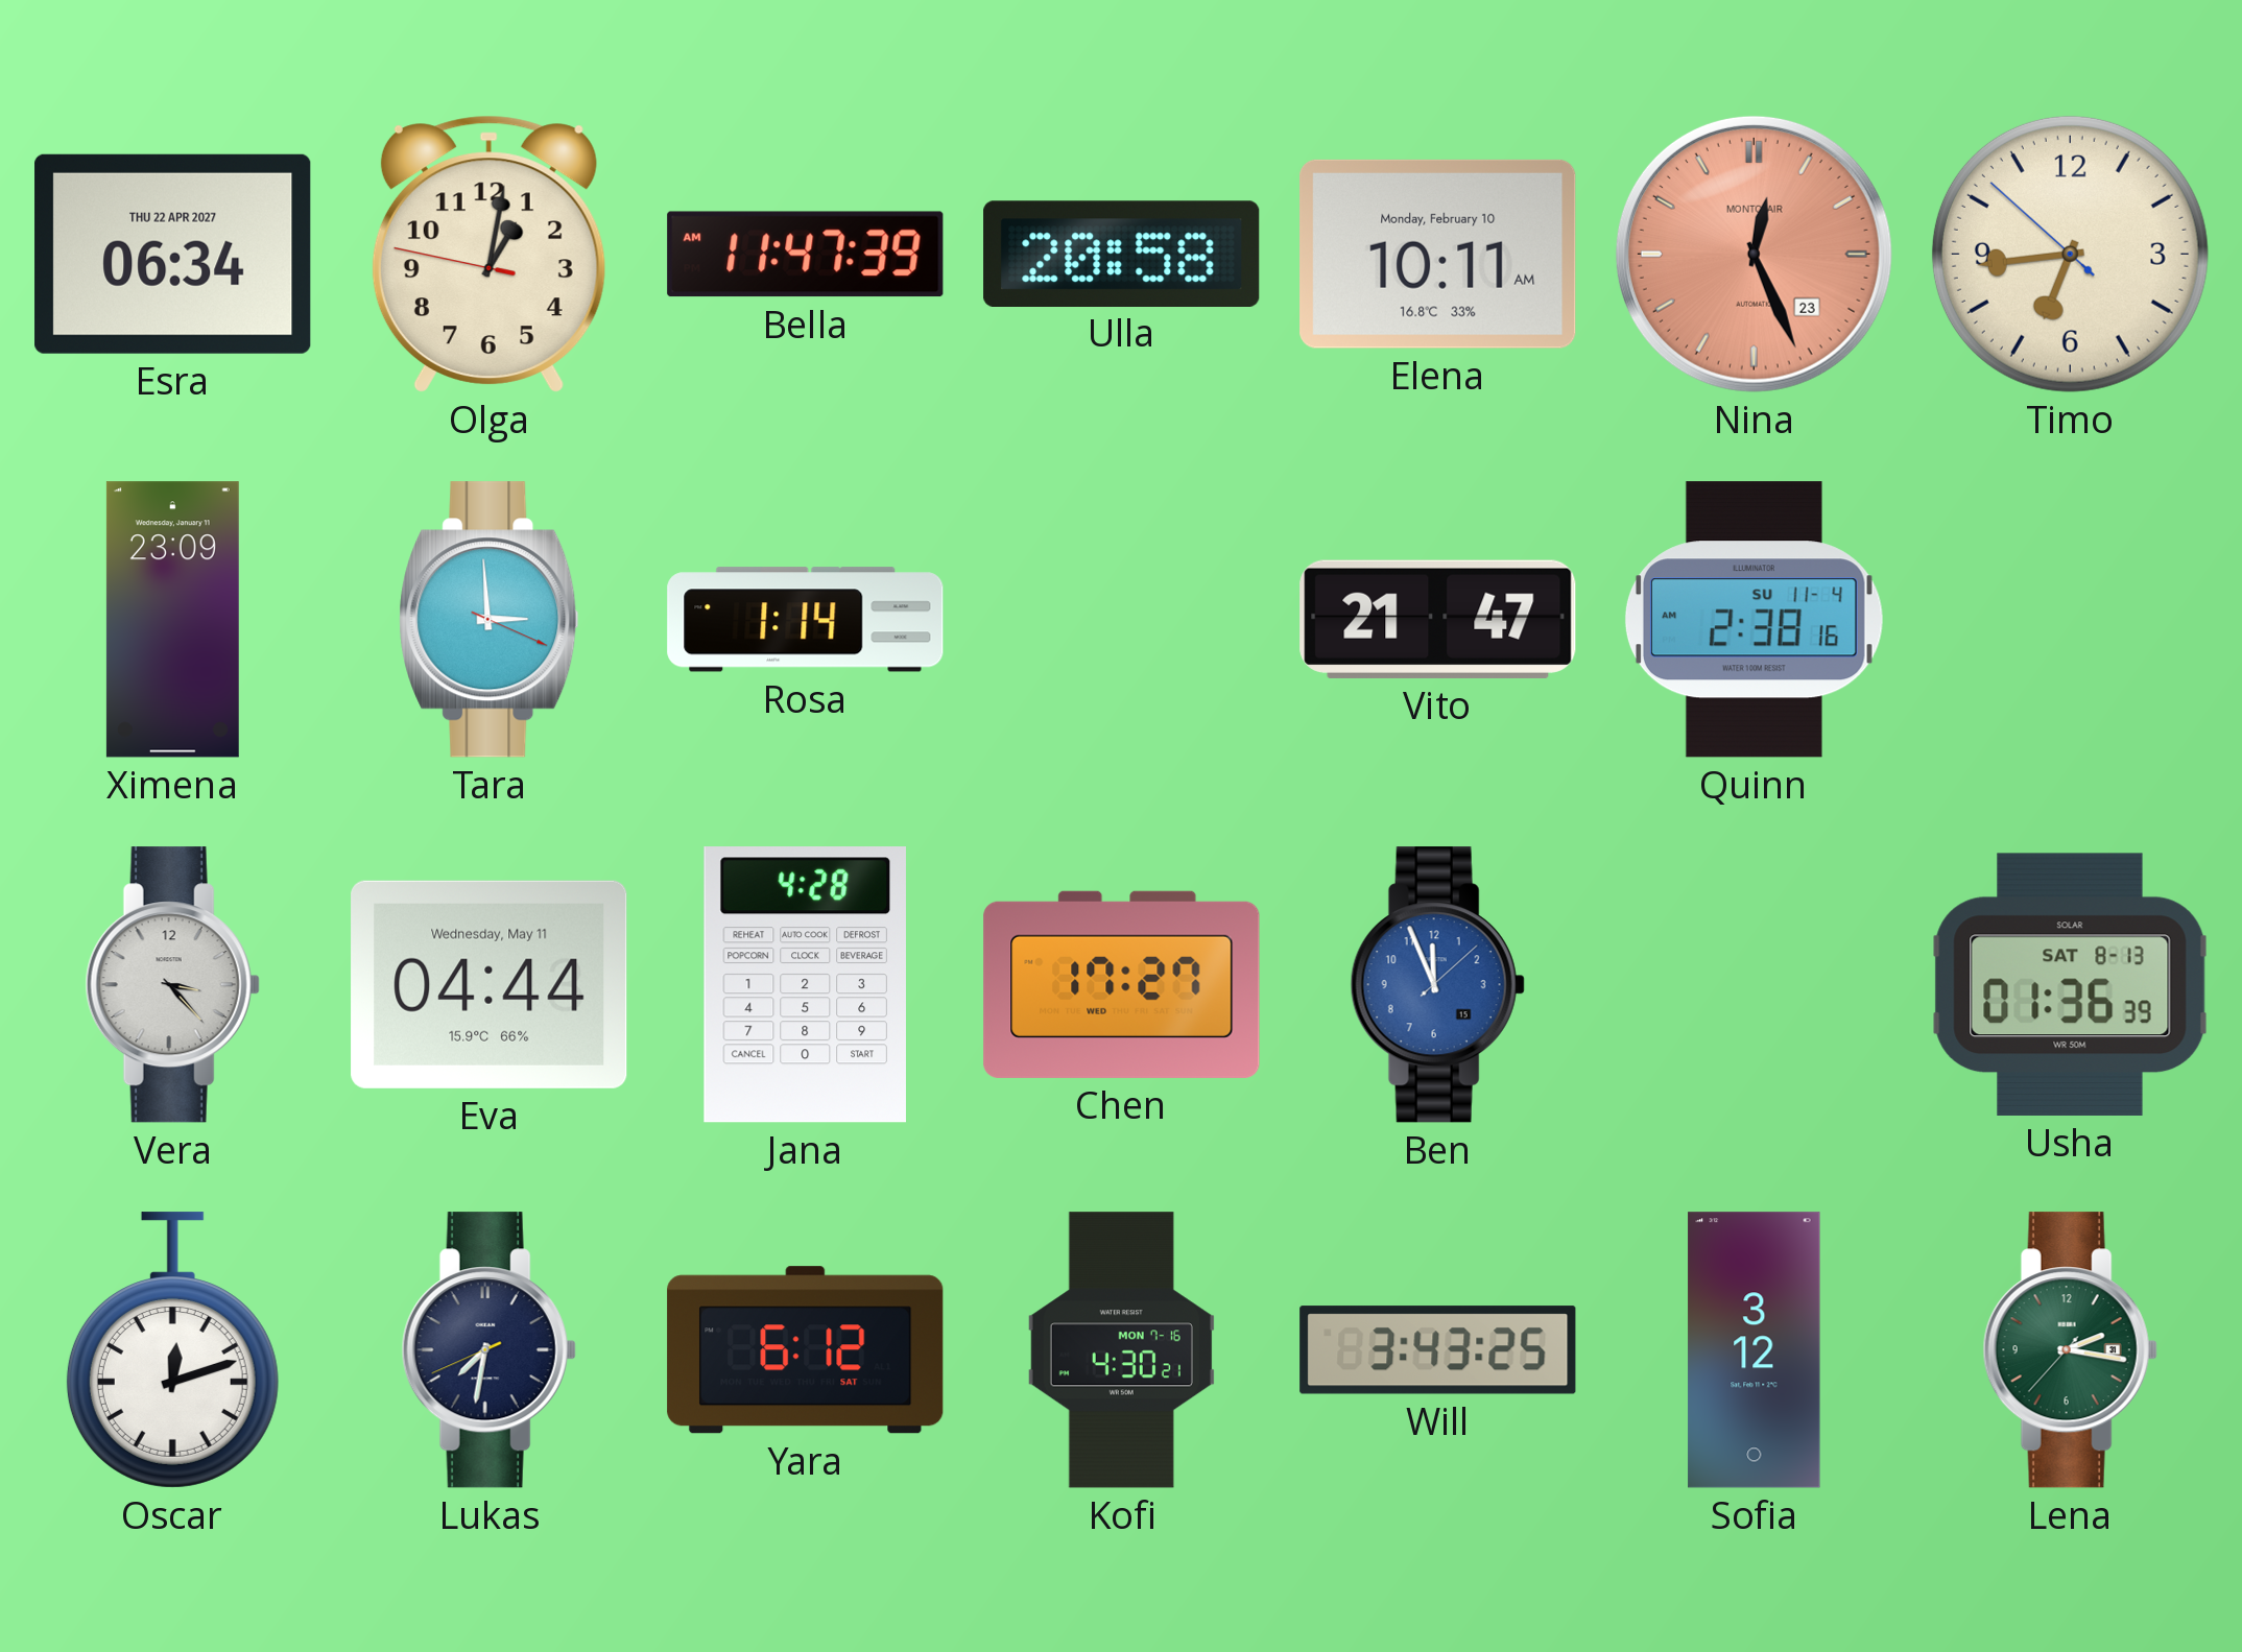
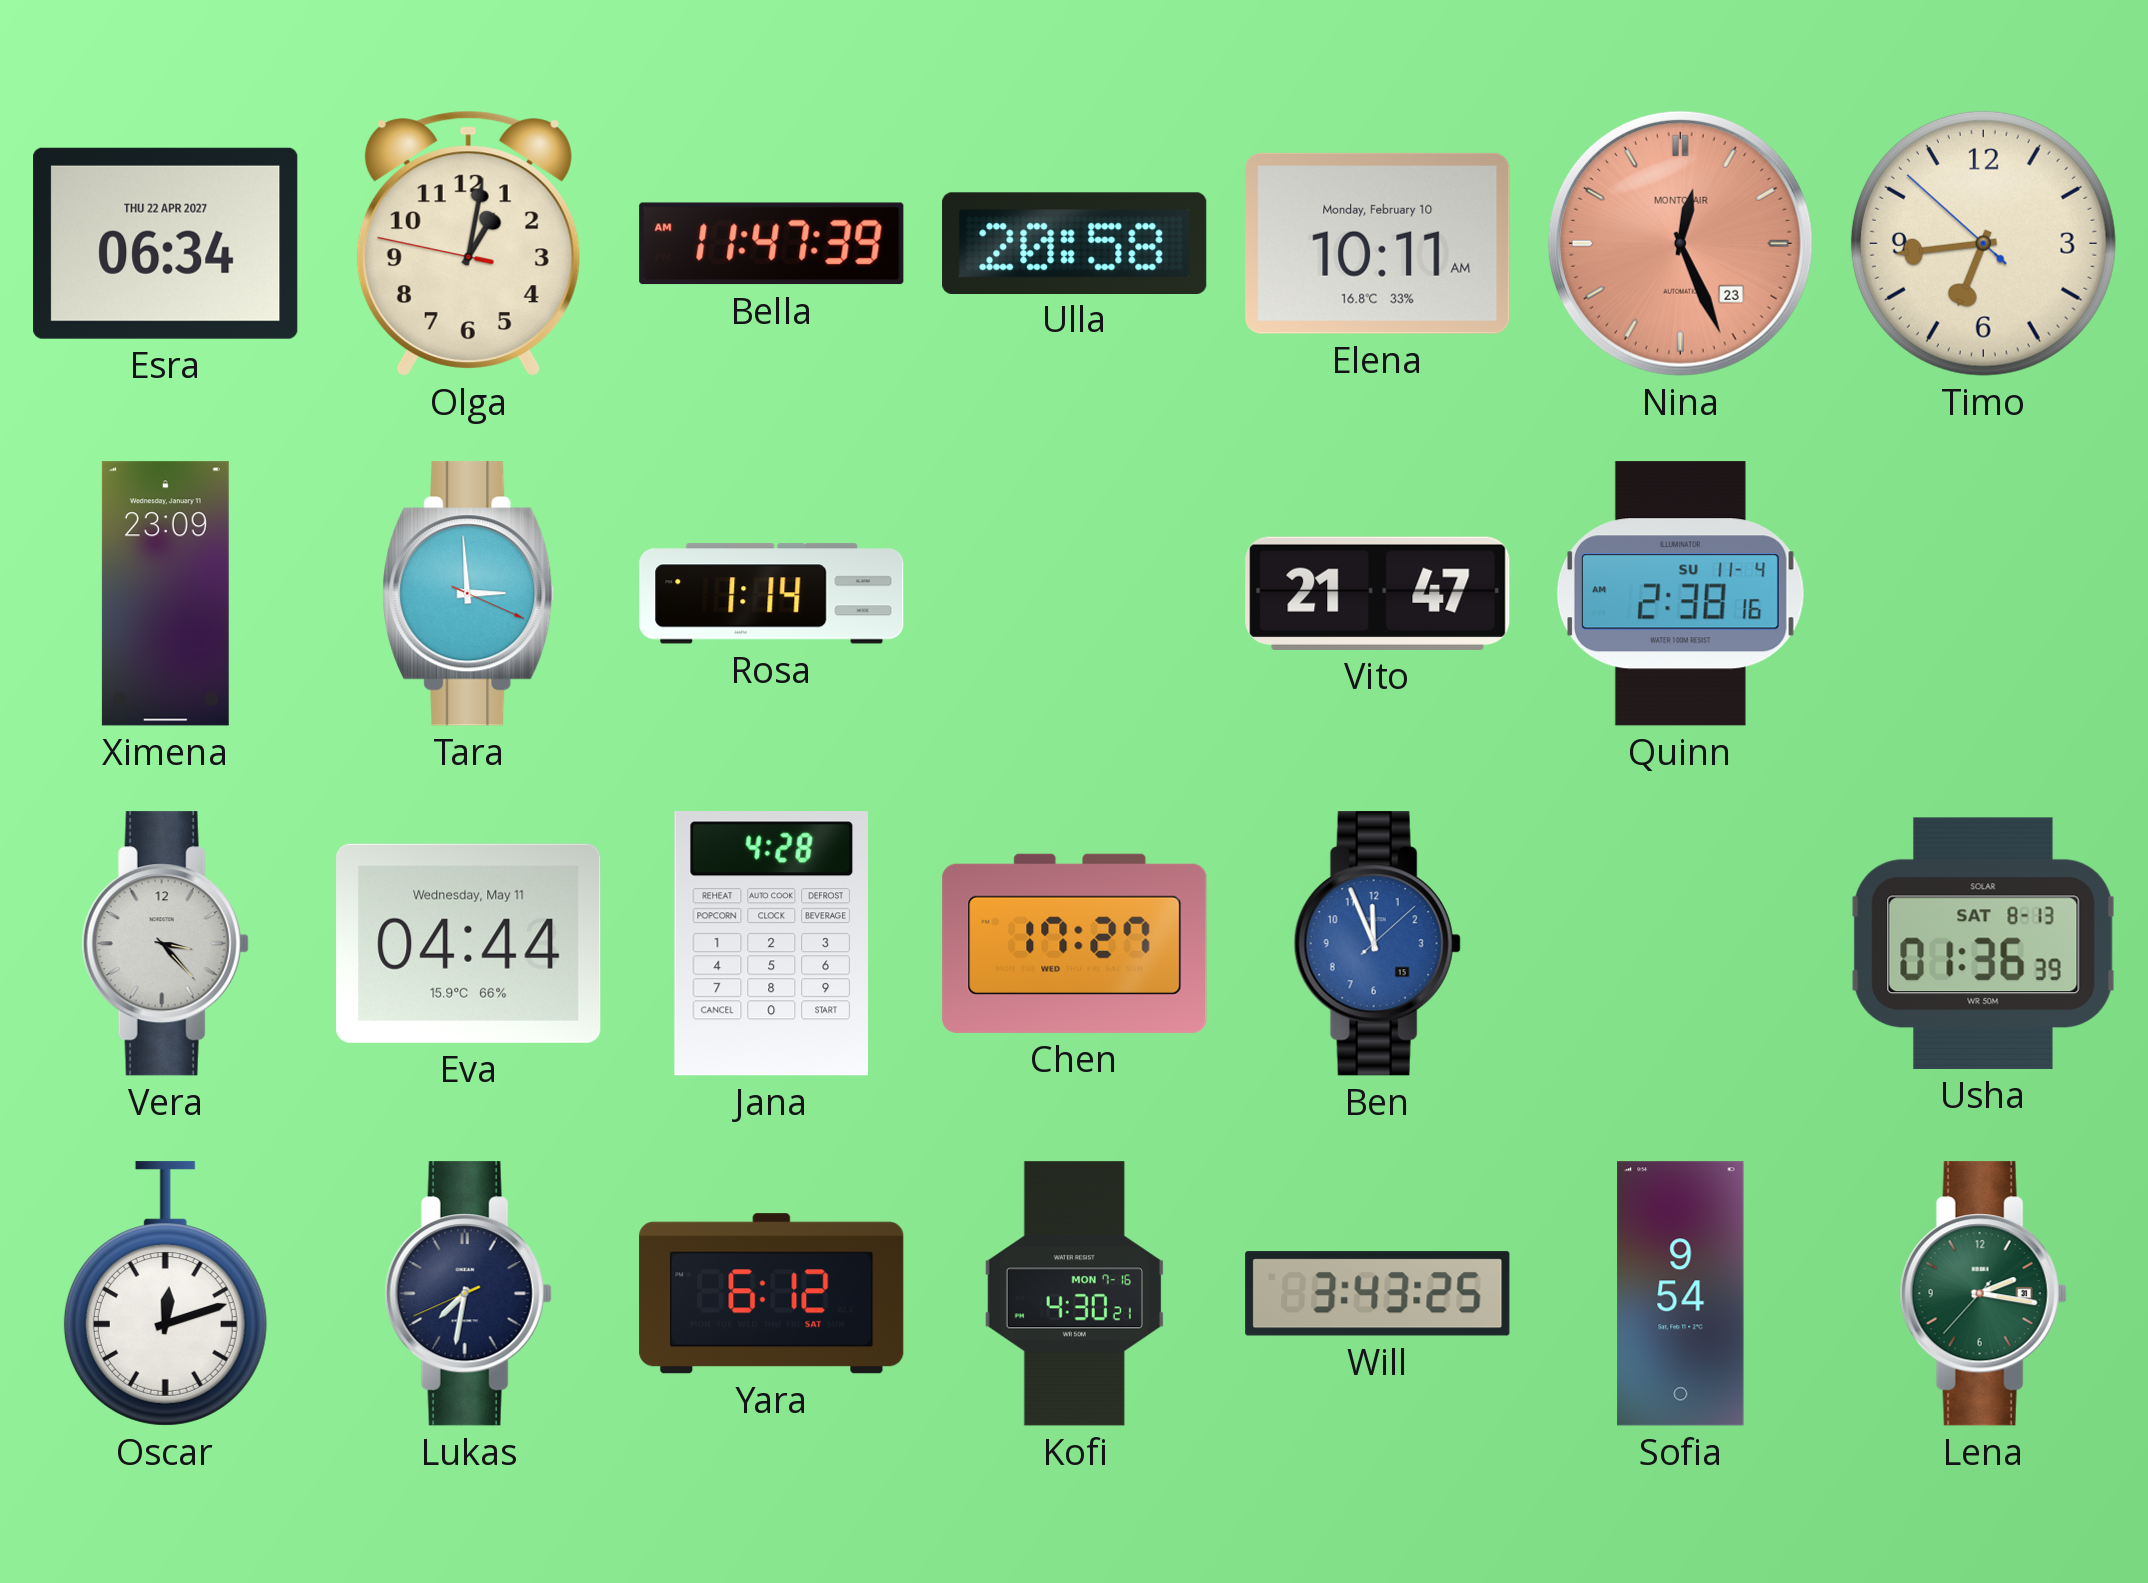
Sofia: 3:12 -> 9:54 (1681, 1294)
